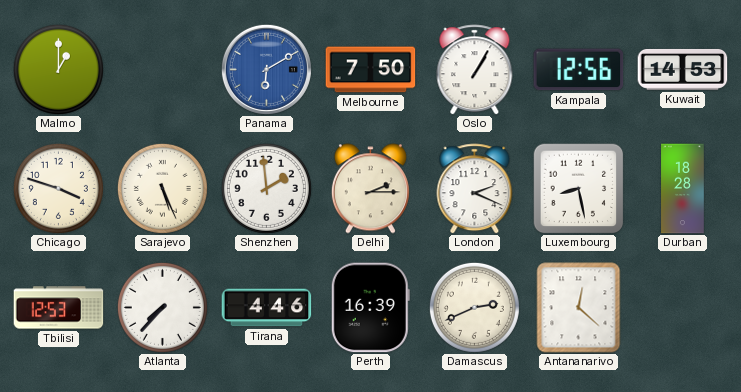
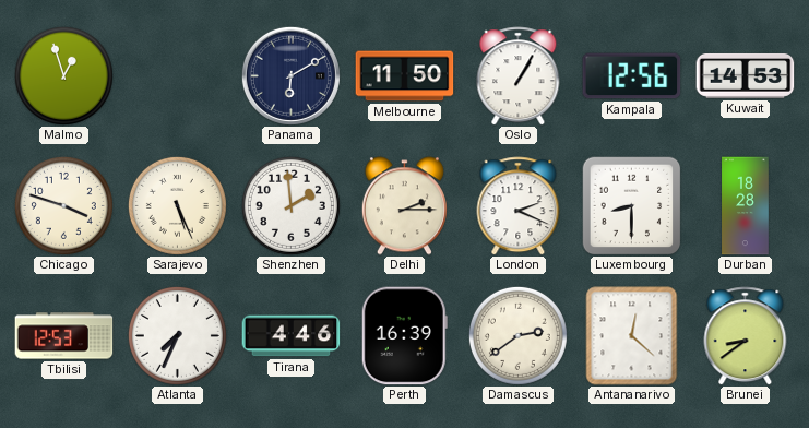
Malmo: 1:00 -> 12:57 (63, 75)
Panama dial: blue -> navy (290, 75)
Melbourne: 7:50 -> 11:50 (405, 76)
Luxembourg: 8:28 -> 8:30 (631, 205)
Atlanta: 7:37 -> 7:34 (177, 335)
Damascus: 2:41 -> 2:39 (517, 335)
Brunei: none -> 8:39 (746, 336)
